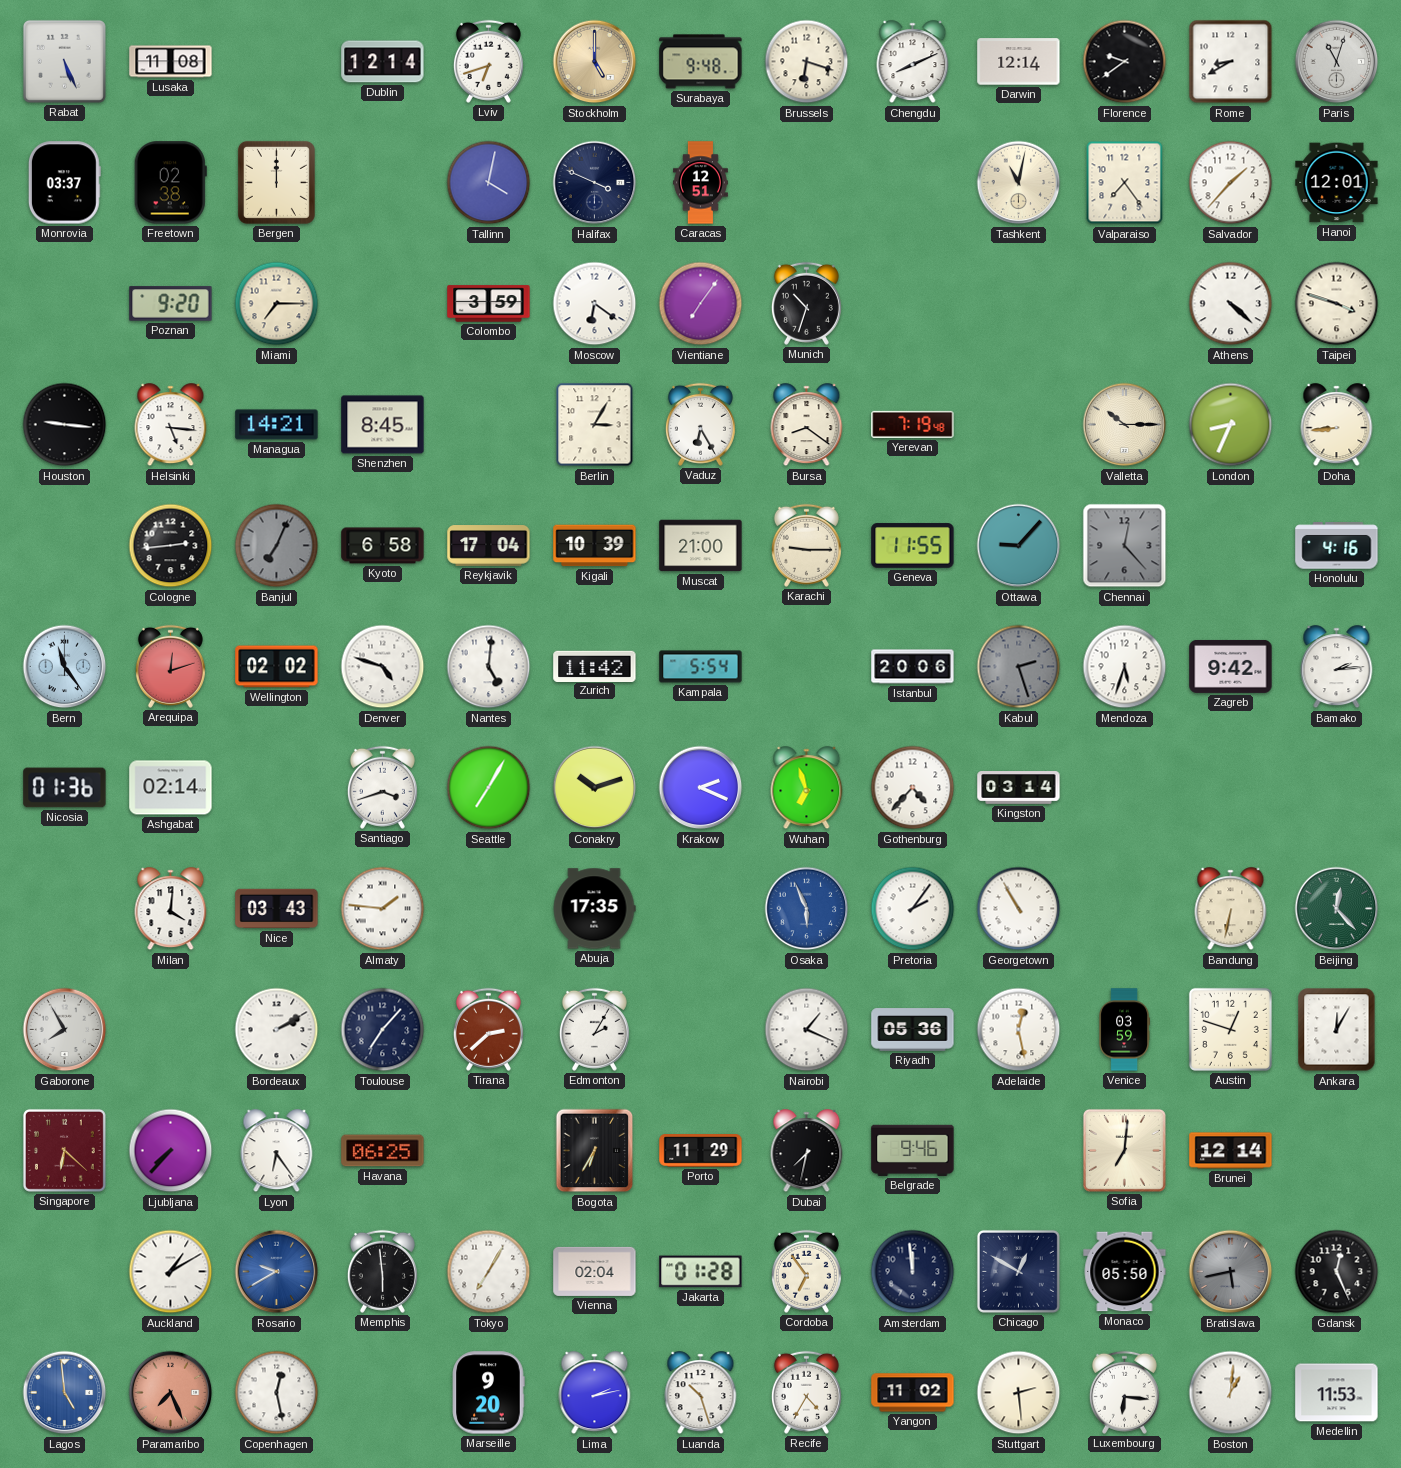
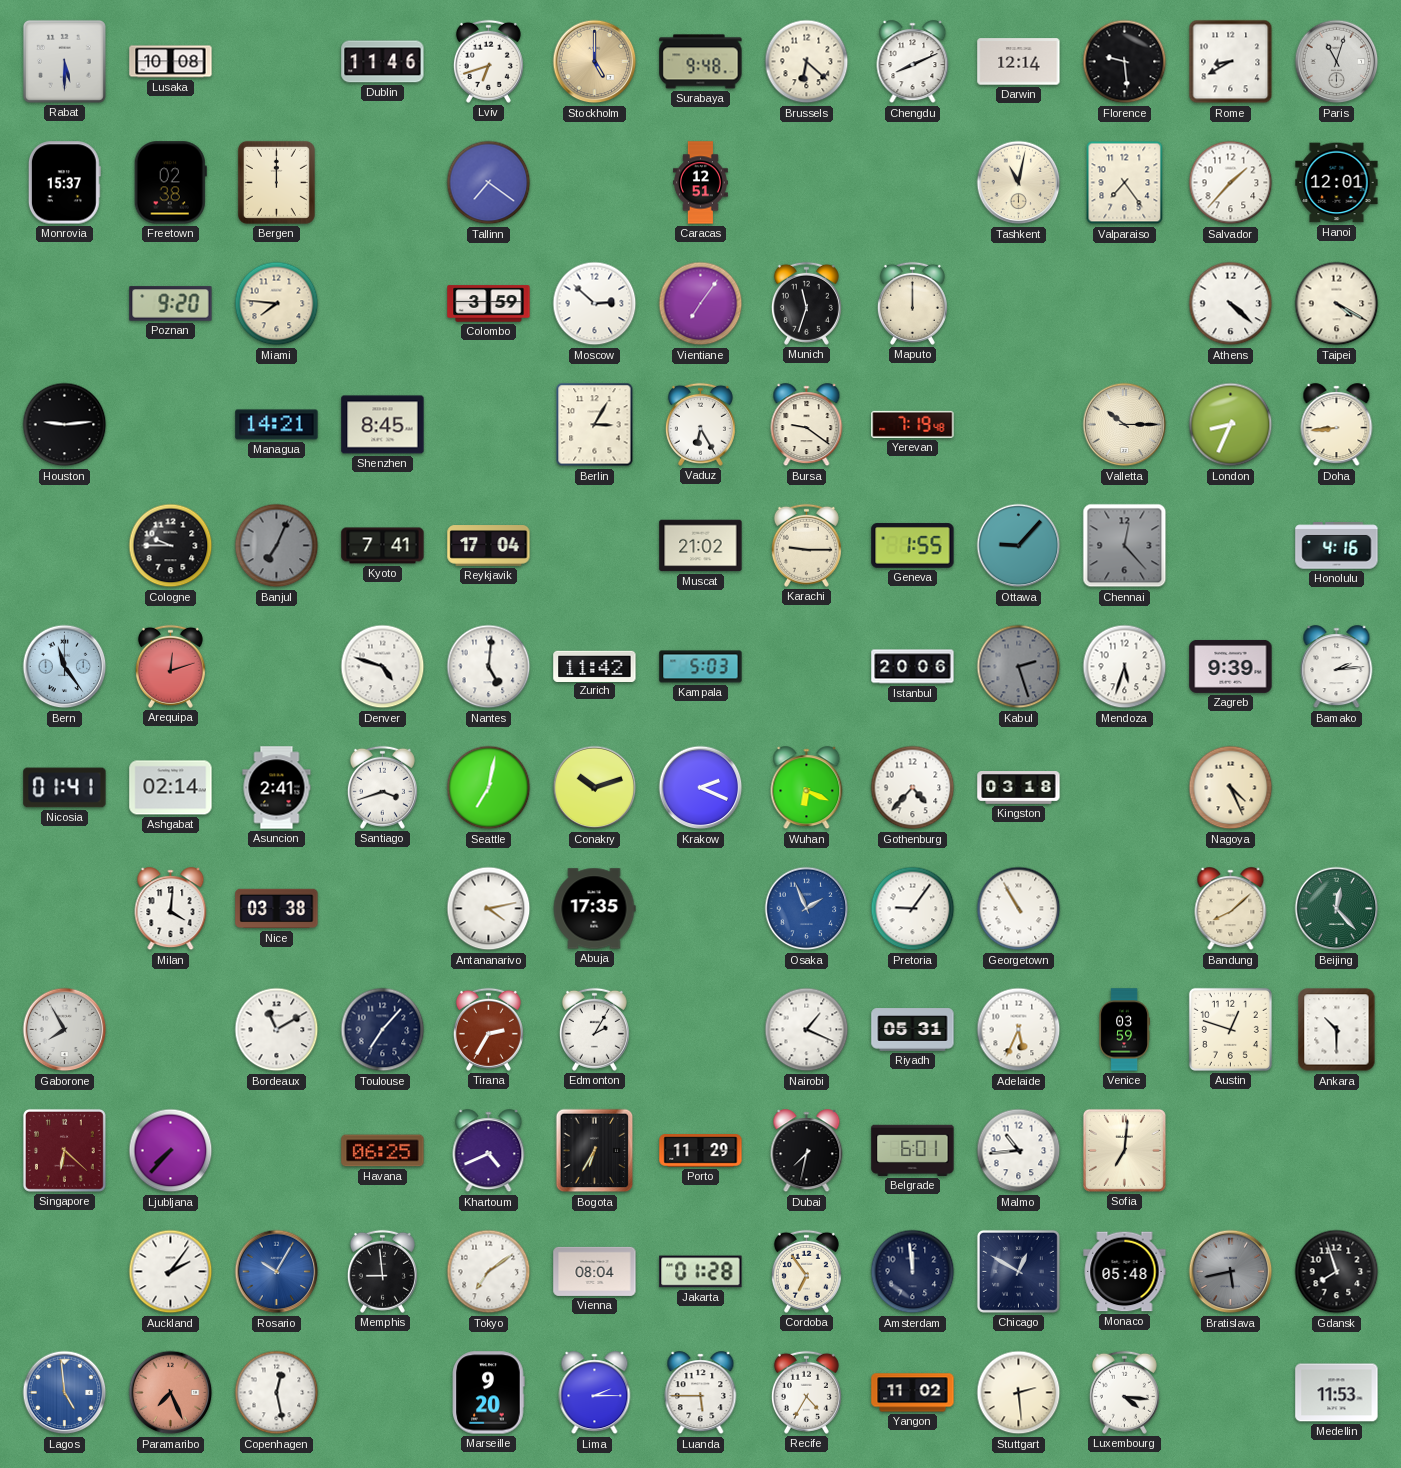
Rabat: 5:26 -> 5:30 (64, 61)
Lusaka: 11:08 -> 10:08 (171, 62)
Dublin: 12:14 -> 11:46 (383, 62)
Brussels: 6:18 -> 6:22 (807, 62)
Florence: 9:39 -> 9:29 (1125, 62)
Monrovia: 03:37 -> 15:37 (64, 183)
Tallinn: 4:02 -> 7:21 (489, 183)
Halifax: 3:49 -> none (595, 183)
Miami: 7:15 -> 7:46 (277, 304)
Moscow: 6:21 -> 2:52 (595, 304)
Munich: 10:33 -> 11:33 (806, 303)
Maputo: none -> 12:00 (912, 303)
Taipei: 3:48 -> 4:20 (1337, 304)
Houston: 9:16 -> 9:14 (65, 425)
Helsinki: 5:16 -> none (171, 425)
Bursa: 8:21 -> 9:21 (807, 425)
Cologne: 2:44 -> 9:45 (171, 546)
Kyoto: 6:58 -> 7:41 (383, 546)
Kigali: 10:39 -> none (595, 546)
Muscat: 21:00 -> 21:02 (701, 546)
Geneva: 11:55 -> 1:55 (913, 546)
Wellington: 02:02 -> none (277, 667)
Kampala: 5:54 -> 5:03 (701, 667)
Zagreb: 9:42 -> 9:39 (1231, 666)
Nicosia: 01:36 -> 01:41 (65, 788)
Asuncion: none -> 2:41 (277, 788)
Seattle: 7:05 -> 7:02 (489, 788)
Wuhan: 6:57 -> 6:19 (807, 788)
Kingston: 03:14 -> 03:18 (1019, 788)
Nagoya: none -> 4:26 (1231, 788)
Nice: 03:43 -> 03:38 (277, 909)
Almaty: 1:46 -> none (383, 909)
Antananarivo: none -> 4:13 (489, 909)
Osaka: 5:56 -> 1:56 (807, 909)
Pretoria: 2:06 -> 9:06 (913, 909)
Bandung: 6:32 -> 8:08 (1231, 909)
Bordeaux: 2:10 -> 11:10 (277, 1030)
Tirana: 2:38 -> 2:35 (488, 1029)
Riyadh: 05:36 -> 05:31 (913, 1030)
Adelaide: 12:28 -> 5:34 (1019, 1030)
Ankara: 12:05 -> 10:30 (1337, 1030)
Lyon: 6:24 -> none (277, 1151)
Khartoum: none -> 4:41 (489, 1151)
Belgrade: 9:46 -> 6:01 (913, 1150)
Malmo: none -> 10:44 (1019, 1151)
Brunei: 12:14 -> none (1231, 1151)
Auckland: 1:10 -> 2:06 (171, 1272)
Rosario: 9:40 -> 10:05 (277, 1272)
Memphis: 5:59 -> 8:59 (382, 1271)
Tokyo: 7:05 -> 7:09 (489, 1272)
Vienna: 02:04 -> 08:04 (595, 1271)
Monaco: 05:50 -> 05:48 (1125, 1272)
Gdansk: 12:26 -> 7:57 (1337, 1272)
Lima: 2:13 -> 2:15 (595, 1393)
Luanda: 10:27 -> 5:45 (701, 1393)
Luxembourg: 6:16 -> 4:16 (1124, 1392)
Boston: 1:01 -> none (1231, 1393)
